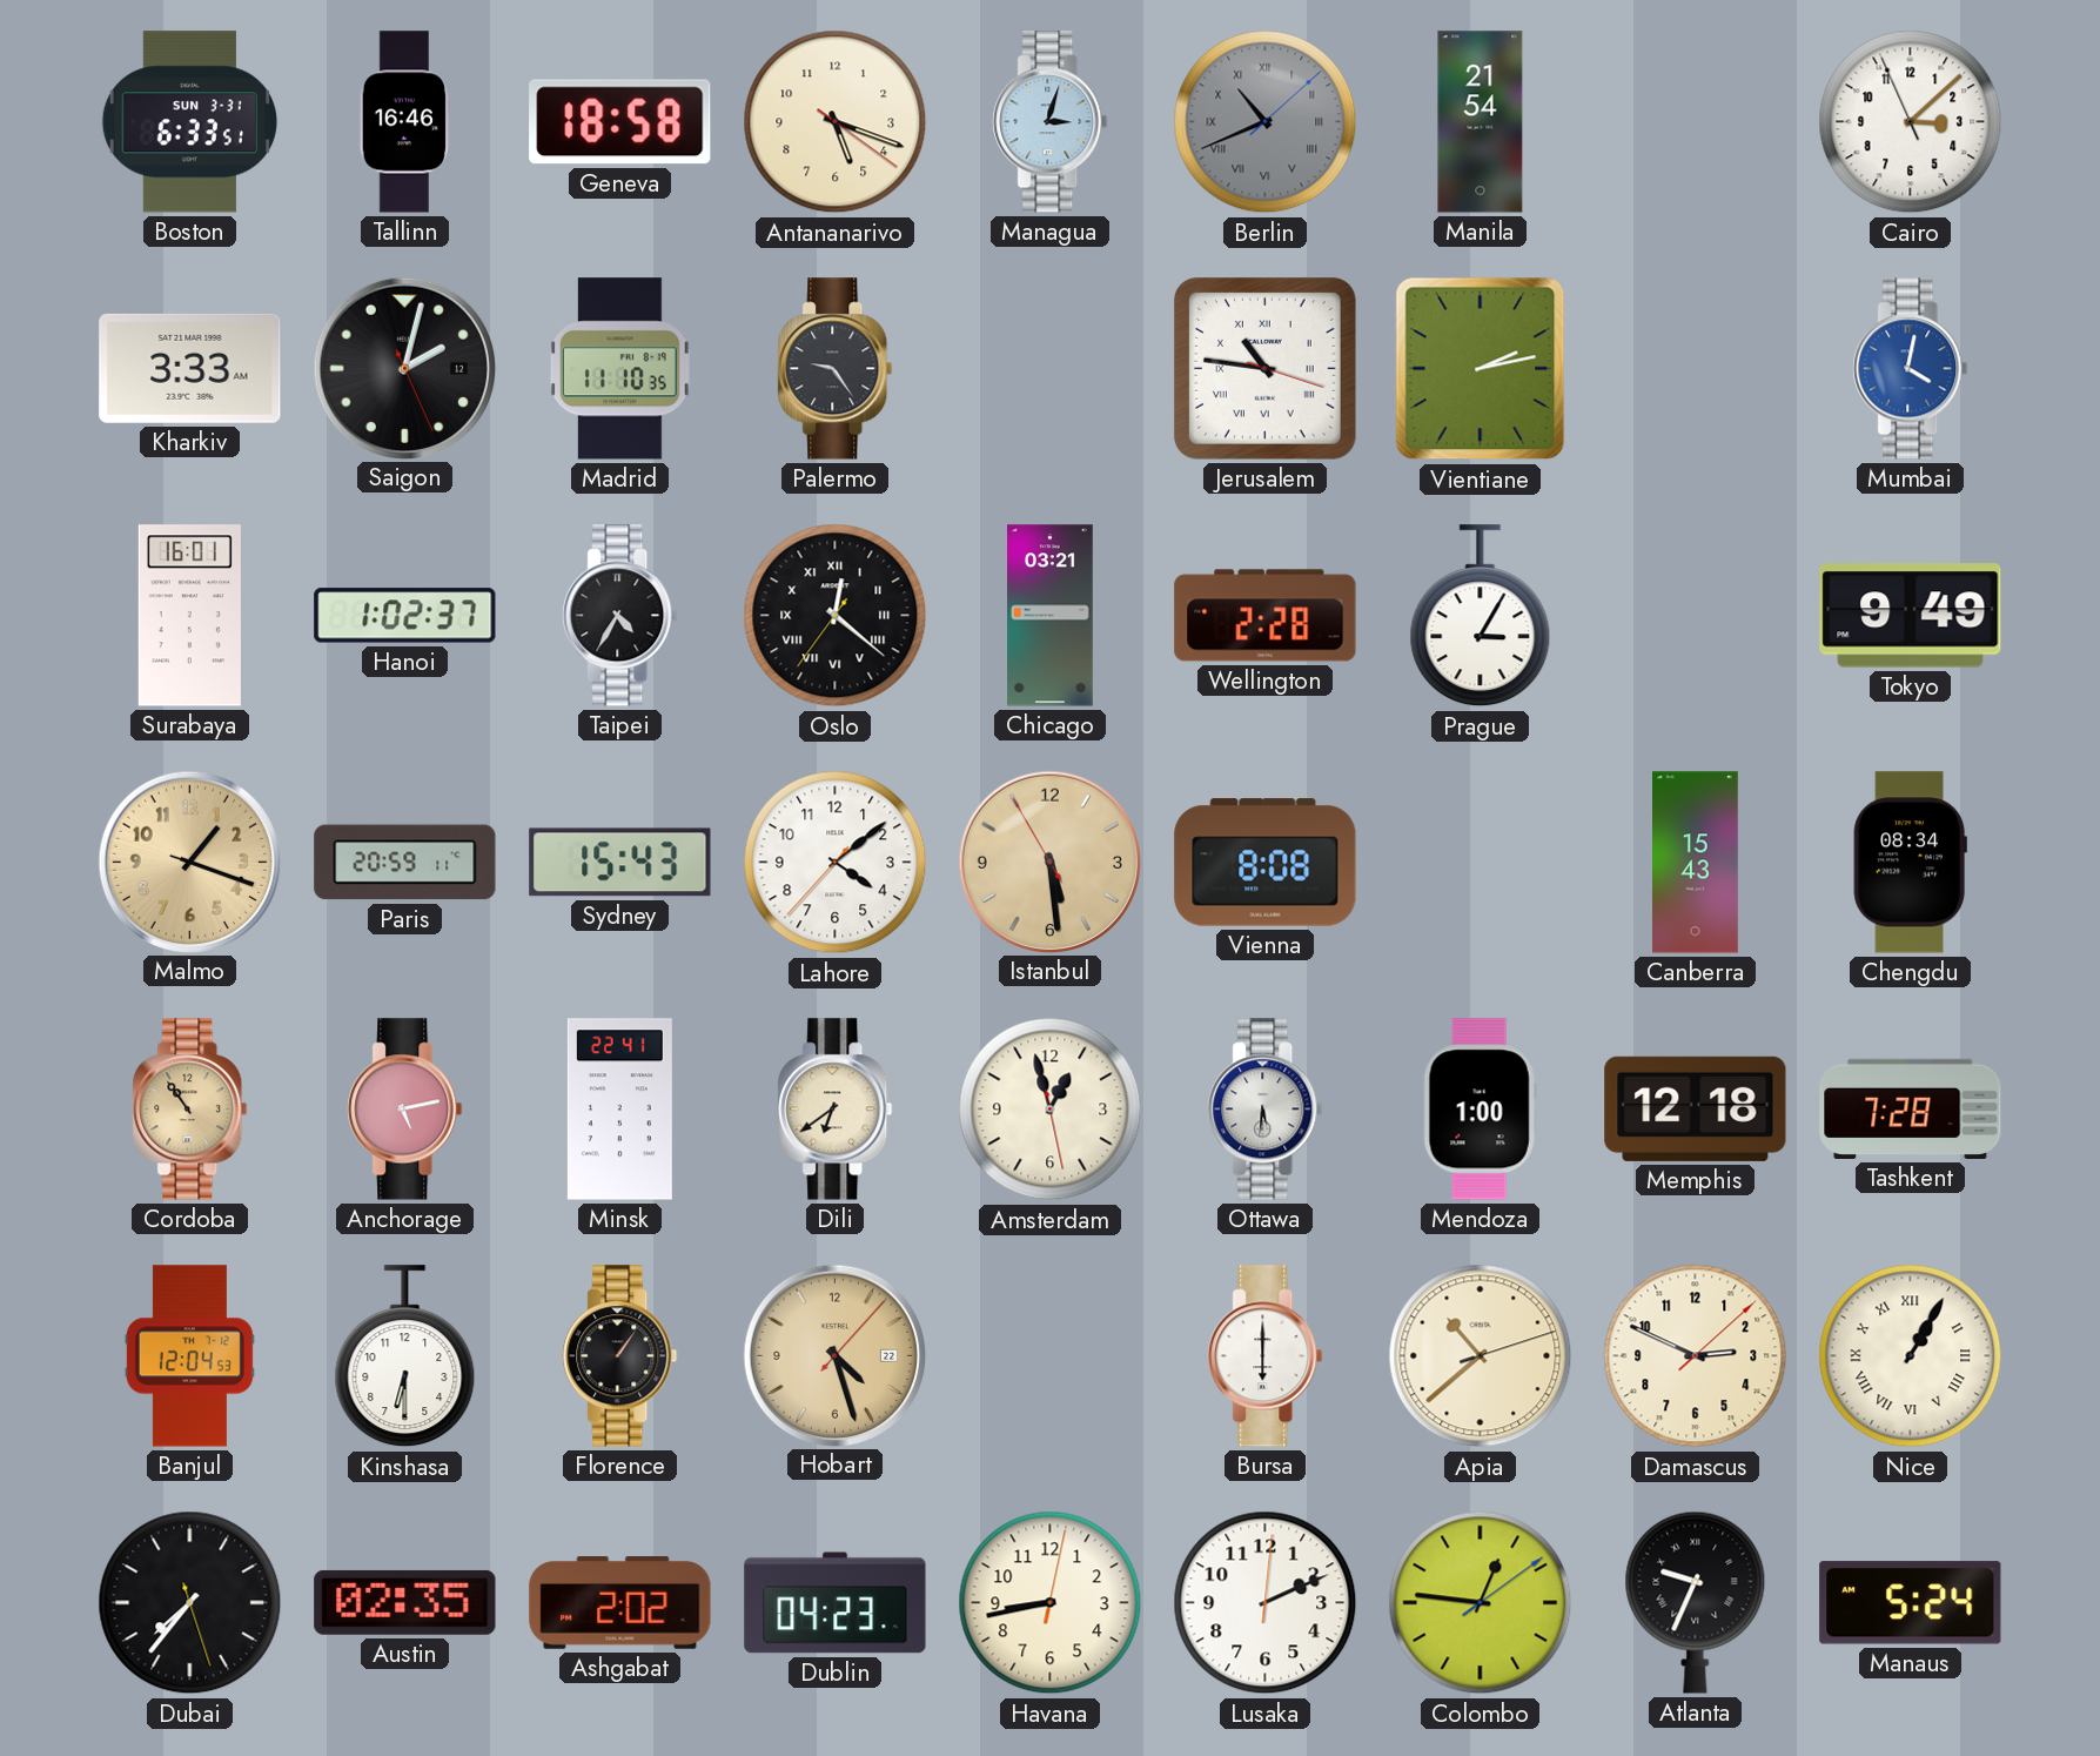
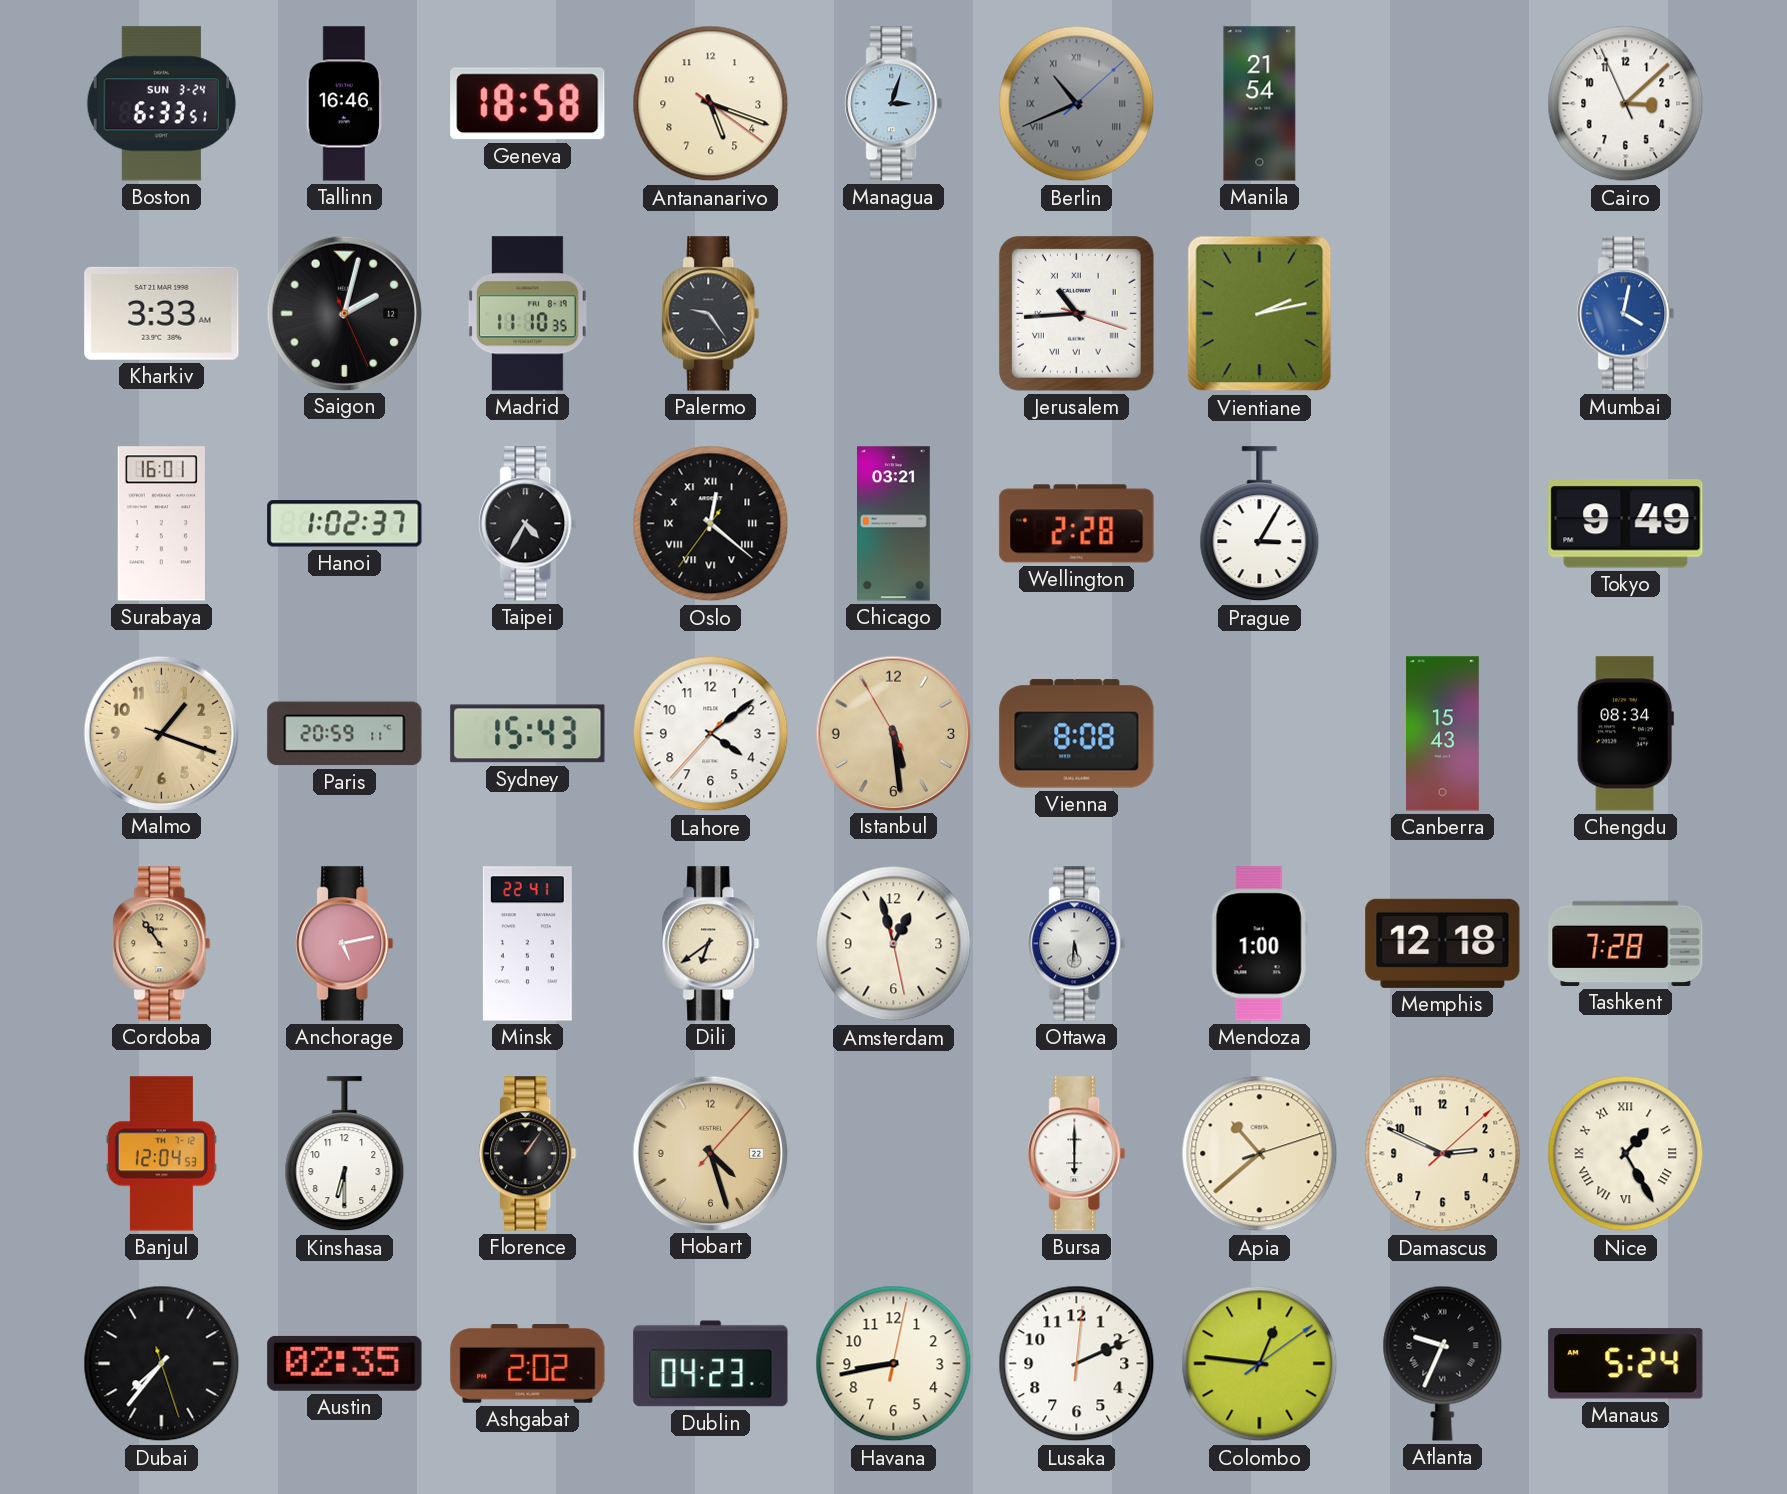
Boston date: SUN 3-31 -> SUN 3-24 (161, 104)
Jerusalem: 10:46 -> 10:44 (1076, 313)
Nice: 1:05 -> 1:25 (1626, 1154)
